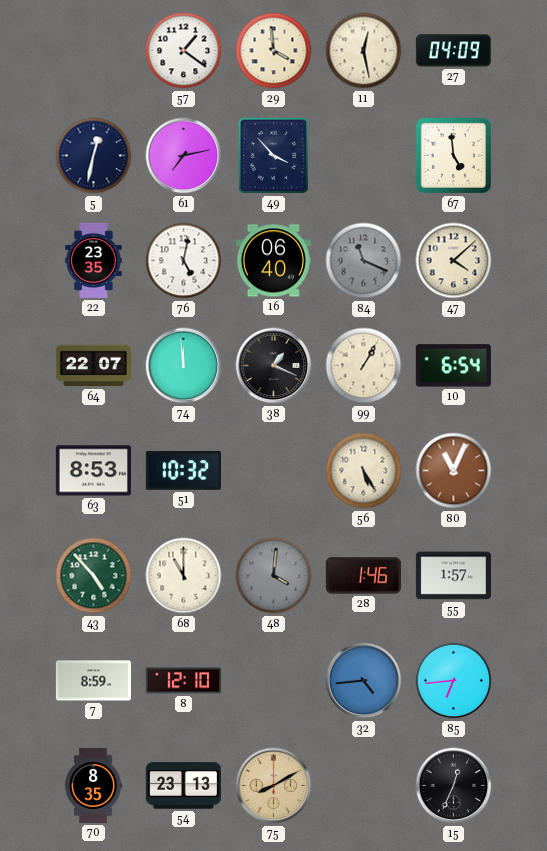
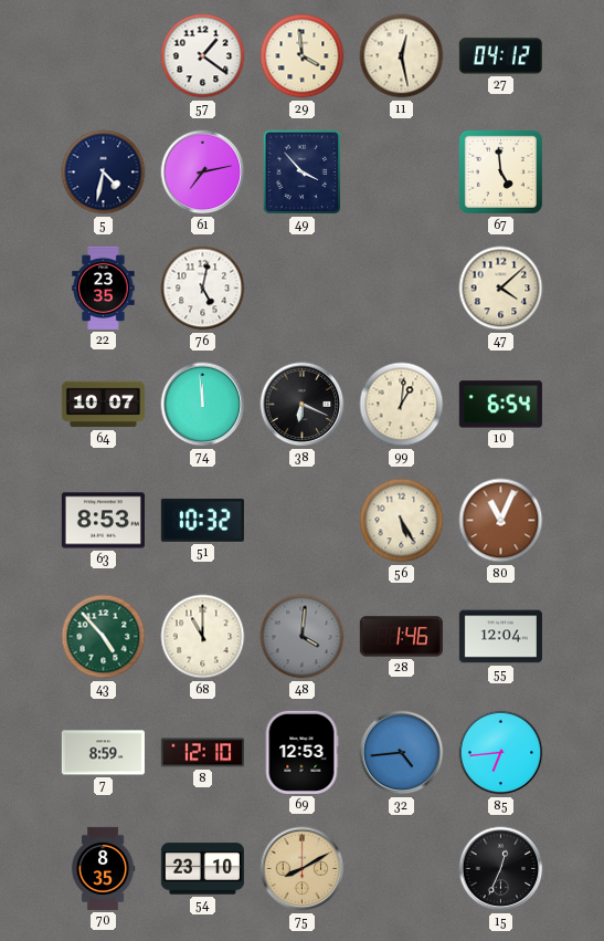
27: 04:09 -> 04:12 (500, 56)
5: 12:32 -> 4:32 (104, 172)
16: 06:40 -> none (273, 261)
84: 11:19 -> none (364, 261)
64: 22:07 -> 10:07 (103, 405)
38: 1:19 -> 6:19 (303, 405)
99: 1:05 -> 1:01 (402, 405)
55: 1:57 -> 12:04 (500, 637)
69: none -> 12:53 (301, 752)
54: 23:13 -> 23:10 (202, 869)
